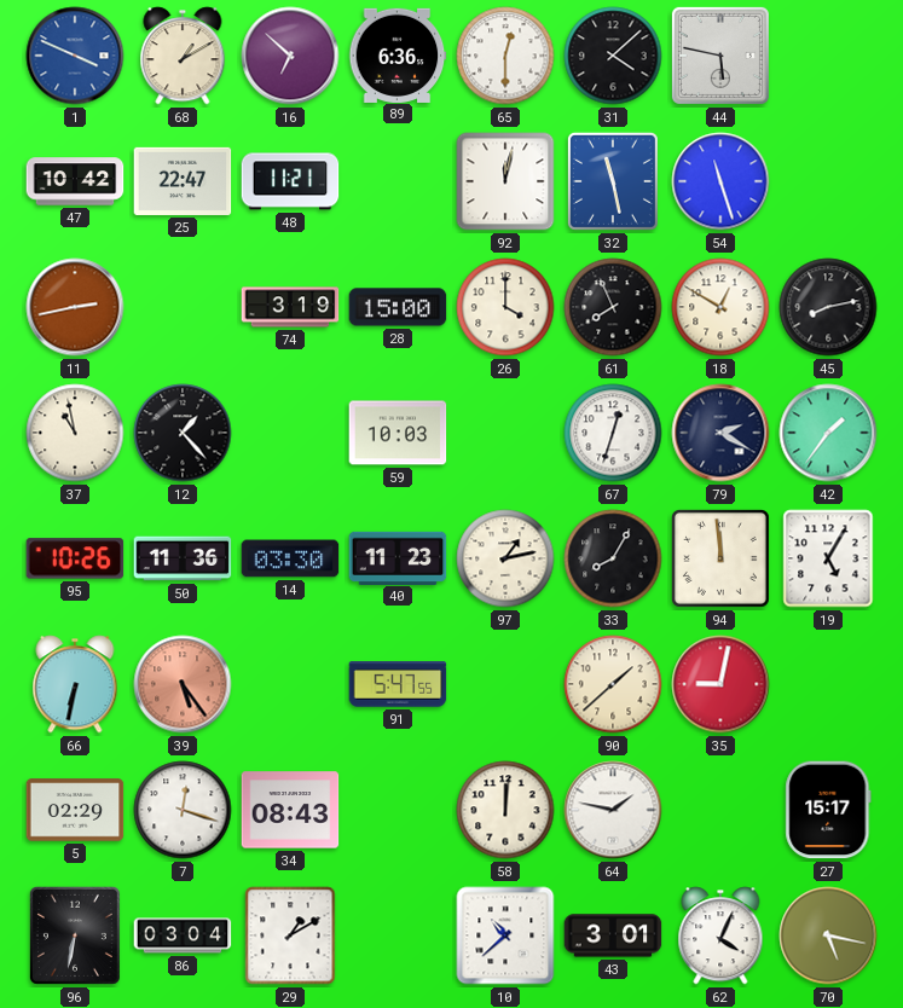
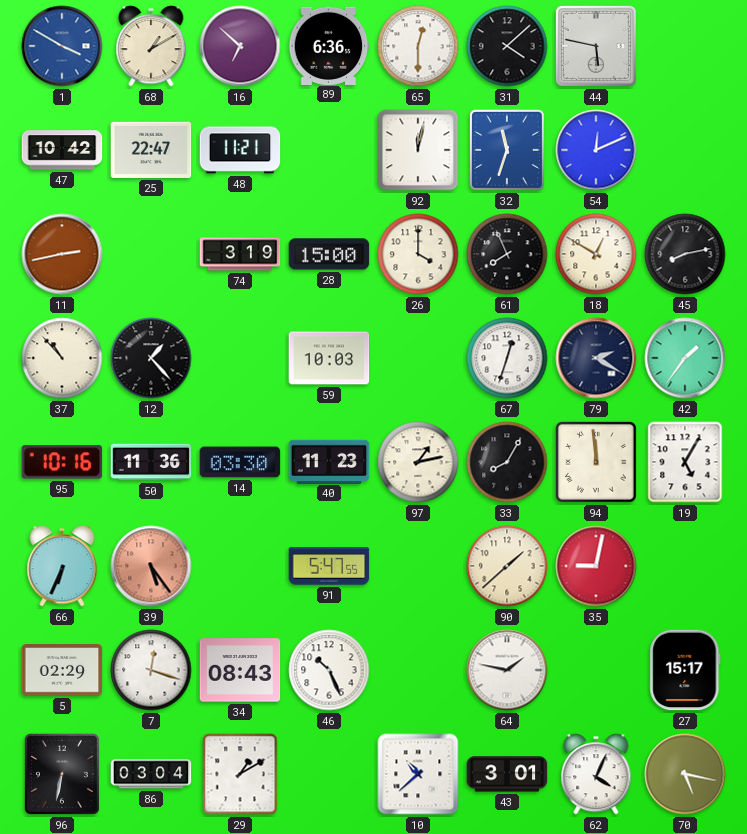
1: 3:49 -> 3:50 (62, 46)
32: 11:28 -> 11:33 (507, 150)
54: 11:27 -> 12:11 (596, 150)
37: 10:58 -> 10:53 (62, 358)
95: 10:26 -> 10:16 (62, 462)
66: 6:32 -> 6:34 (62, 566)
46: none -> 10:26 (329, 670)
58: 12:01 -> none (505, 810)
